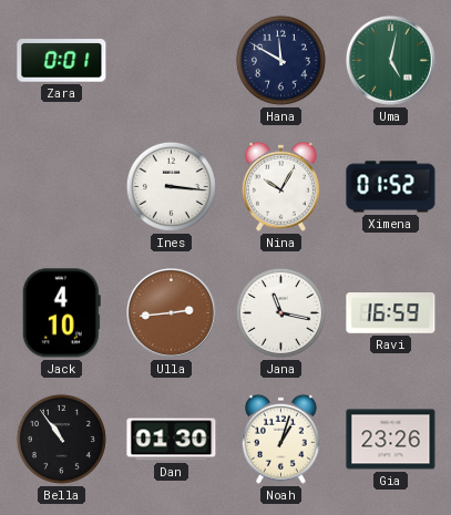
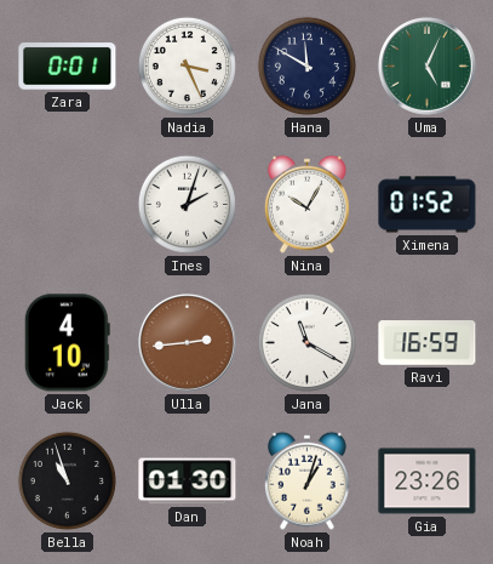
Nadia: none -> 3:26 (187, 65)
Uma: 5:02 -> 5:04 (426, 65)
Ines: 3:16 -> 2:03 (187, 204)
Jana: 11:17 -> 11:20 (306, 342)
Bella: 10:54 -> 10:57 (67, 480)
